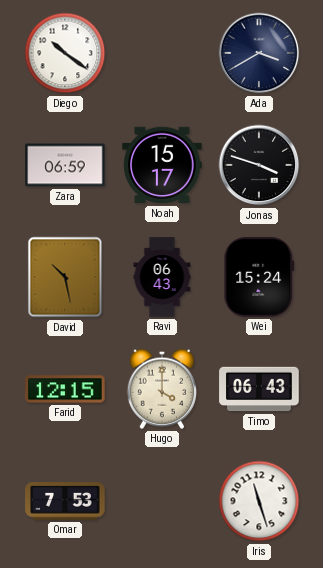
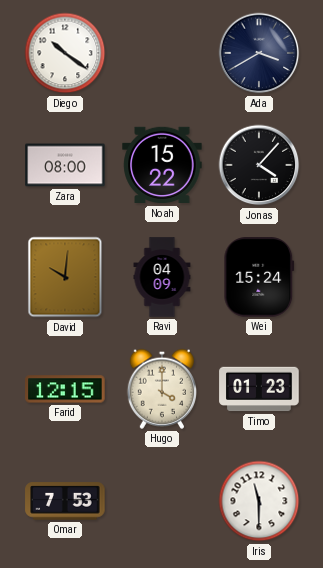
Zara: 06:59 -> 08:00 (65, 165)
Noah: 15:17 -> 15:22 (162, 165)
Jonas: 3:48 -> 4:07 (259, 165)
David: 10:28 -> 10:01 (65, 277)
Ravi: 06:43 -> 04:09 (162, 277)
Timo: 06:43 -> 01:23 (259, 389)
Iris: 11:27 -> 11:30 (259, 501)
